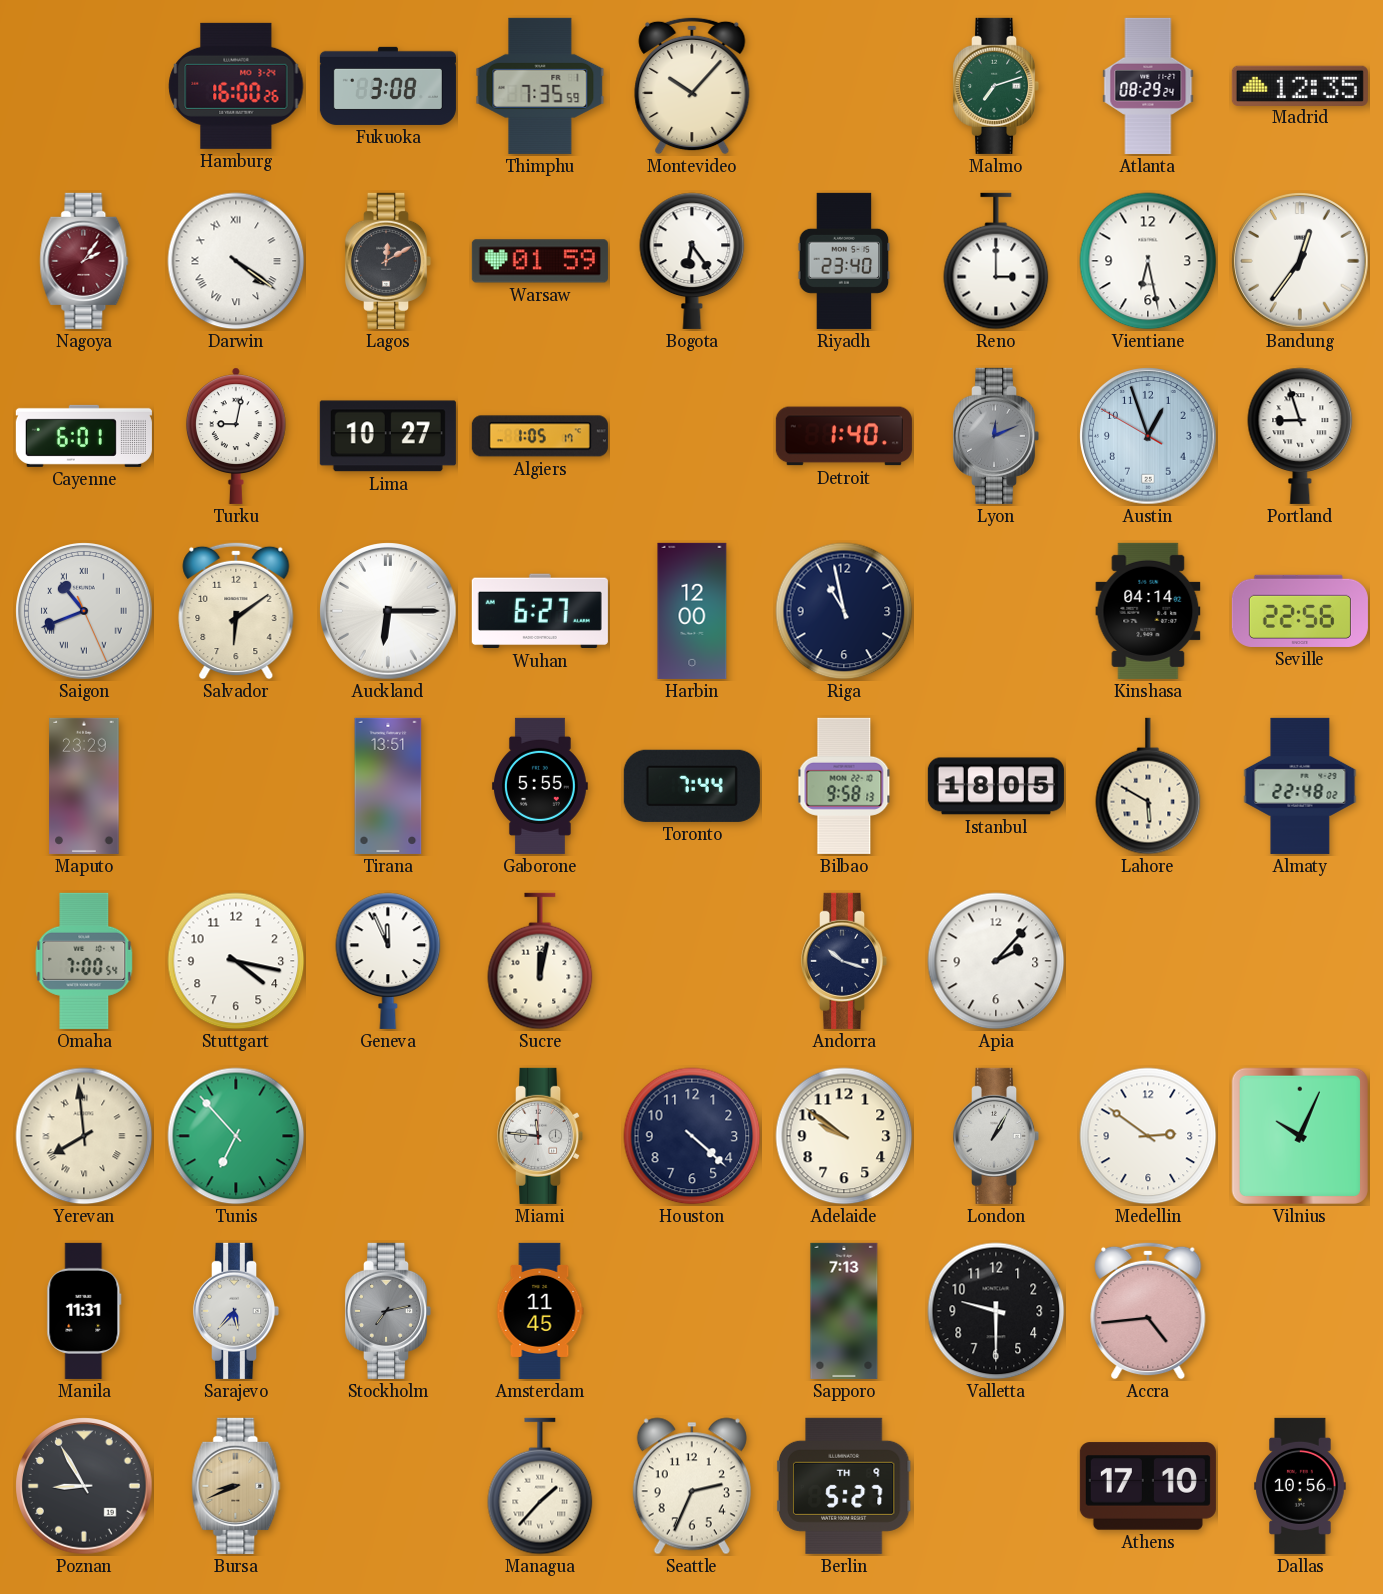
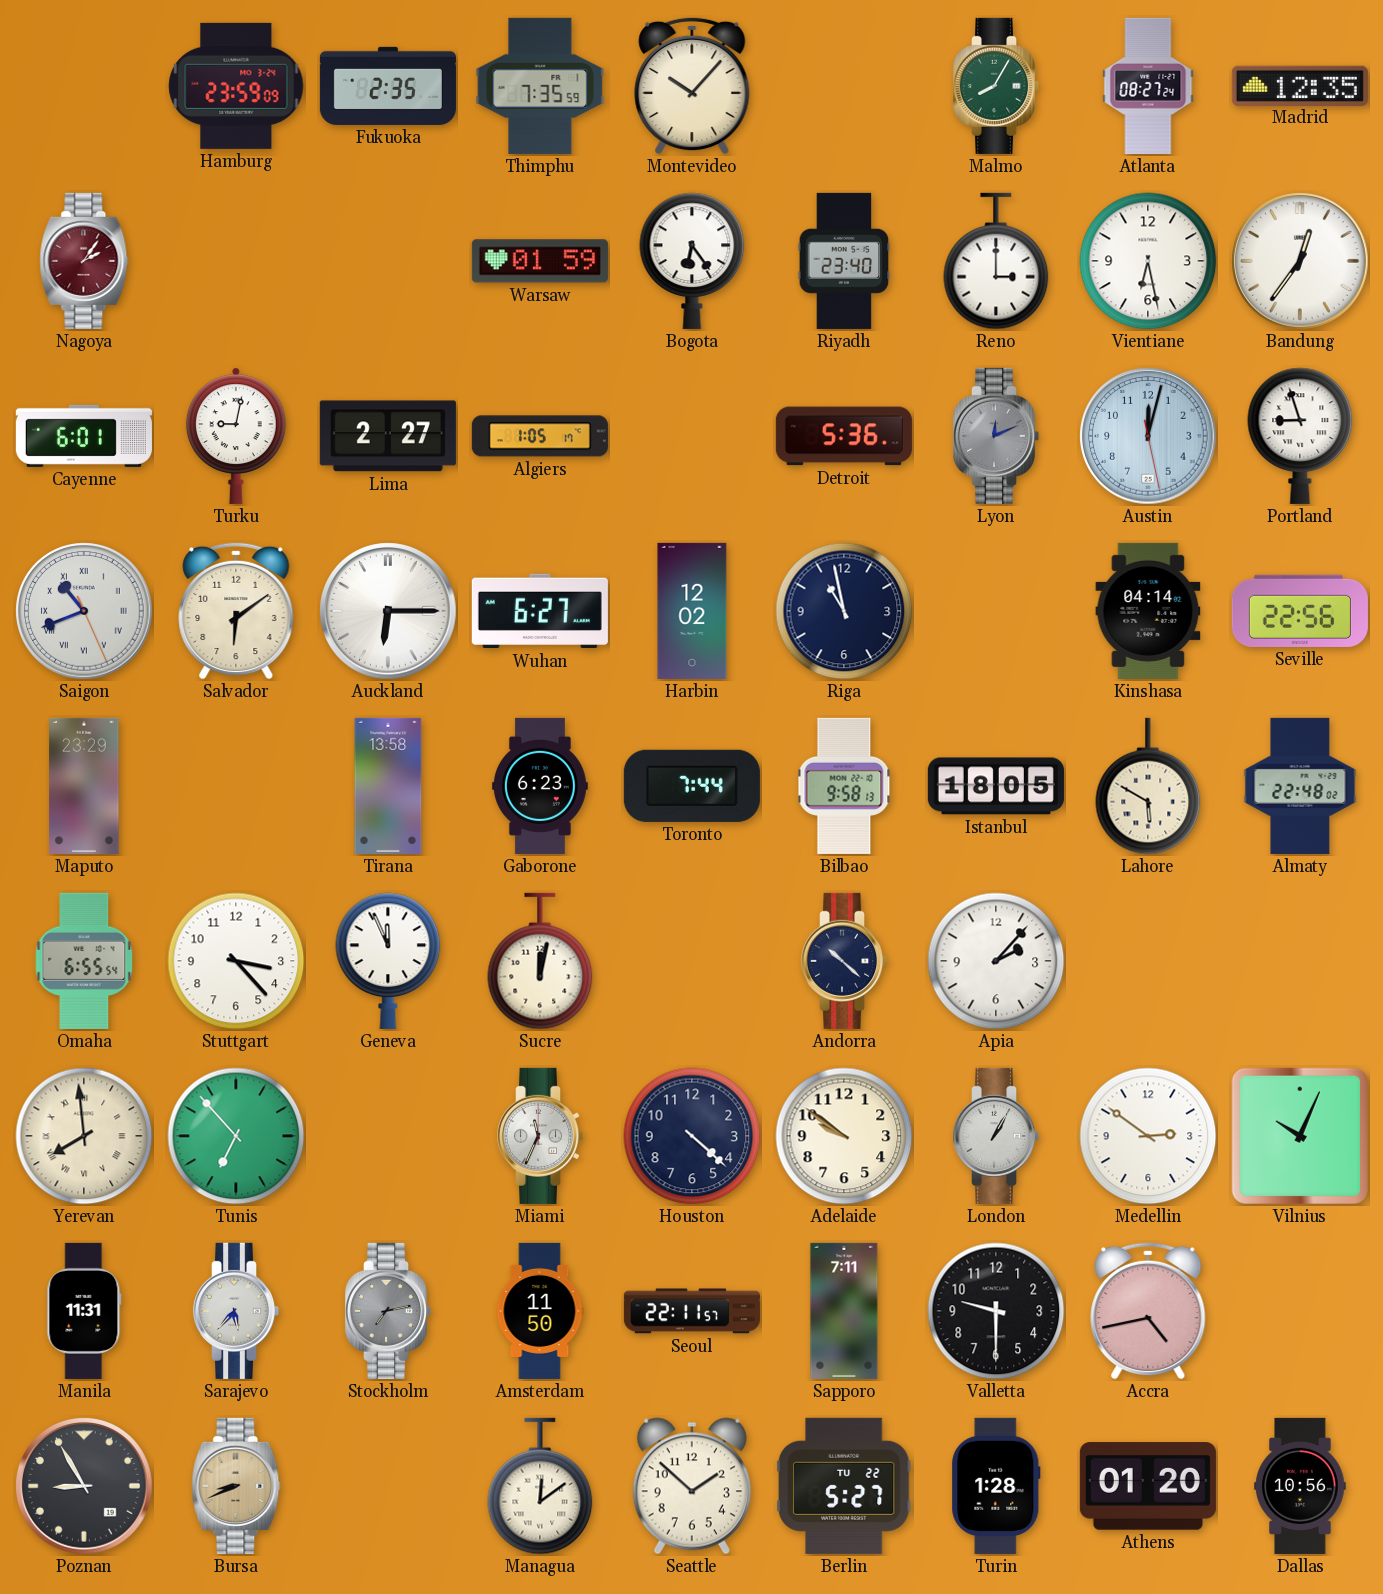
Hamburg: 16:00 -> 23:59 (236, 86)
Fukuoka: 3:08 -> 2:35 (388, 86)
Malmo: 7:12 -> 8:05 (996, 86)
Atlanta: 08:29 -> 08:27 (1148, 86)
Darwin: 4:21 -> none (236, 261)
Lagos: 12:10 -> none (388, 261)
Lima: 10:27 -> 2:27 (388, 436)
Detroit: 1:40 -> 5:36 (844, 436)
Austin: 12:56 -> 12:02 (1148, 436)
Harbin: 12:00 -> 12:02 (692, 611)
Tirana: 13:51 -> 13:58 (388, 786)
Gaborone: 5:55 -> 6:23 (540, 786)
Omaha: 7:00 -> 6:55 (84, 961)
Stuttgart: 4:17 -> 3:23 (236, 961)
Andorra: 10:18 -> 10:22 (844, 961)
Miami: 11:46 -> 11:34 (540, 1136)
Amsterdam: 11:45 -> 11:50 (540, 1311)
Seoul: none -> 22:11 (692, 1311)
Sapporo: 7:13 -> 7:11 (844, 1311)
Accra: 4:44 -> 4:43 (1148, 1311)
Managua: 1:37 -> 12:09 (540, 1486)
Seattle: 2:34 -> 1:52 (692, 1486)
Berlin date: TH 9 -> TU 22 (844, 1486)
Turin: none -> 1:28 (996, 1486)
Athens: 17:10 -> 01:20 (1148, 1486)
